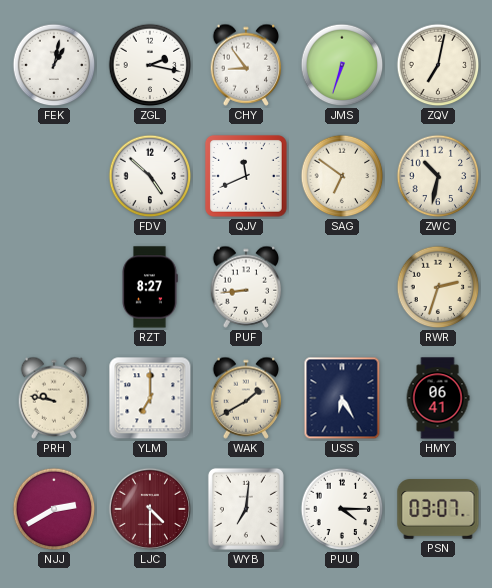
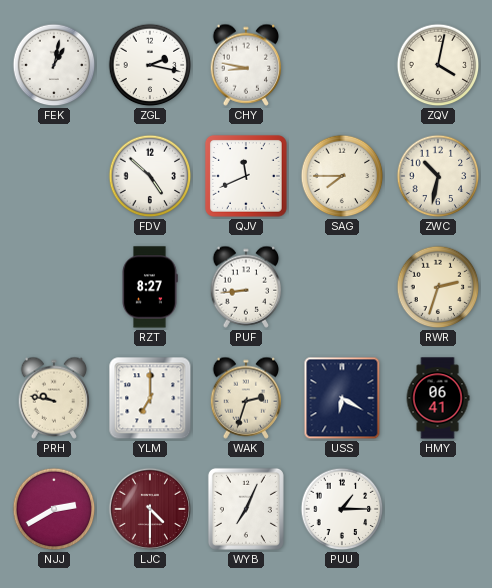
CHY: 8:54 -> 8:47 (246, 65)
JMS: 6:33 -> none (342, 65)
ZQV: 7:02 -> 4:02 (438, 65)
SAG: 6:51 -> 7:45 (342, 176)
WAK: 1:40 -> 2:33 (246, 398)
USS: 6:25 -> 6:20 (342, 398)
WYB: 7:01 -> 7:04 (246, 509)
PUU: 4:15 -> 1:15 (342, 509)
PSN: 03:07 -> none (438, 509)
